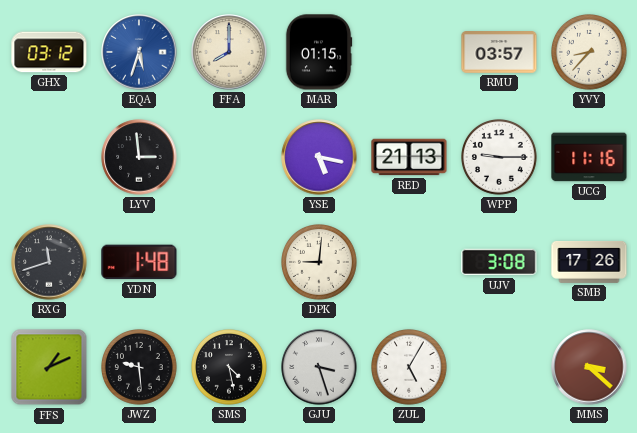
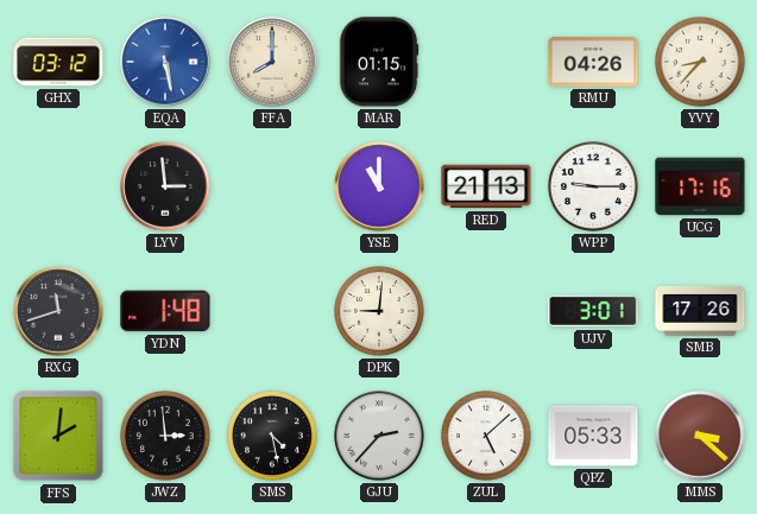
EQA: 5:33 -> 5:28 (165, 62)
RMU: 03:57 -> 04:26 (593, 62)
YSE: 5:17 -> 11:00 (379, 186)
UCG: 11:16 -> 17:16 (700, 186)
UJV: 3:08 -> 3:01 (593, 311)
FFS: 1:11 -> 2:01 (58, 436)
JWZ: 9:29 -> 2:59 (166, 437)
GJU: 3:27 -> 2:37 (379, 436)
ZUL: 5:05 -> 5:08 (487, 437)
QPZ: none -> 05:33 (593, 436)
